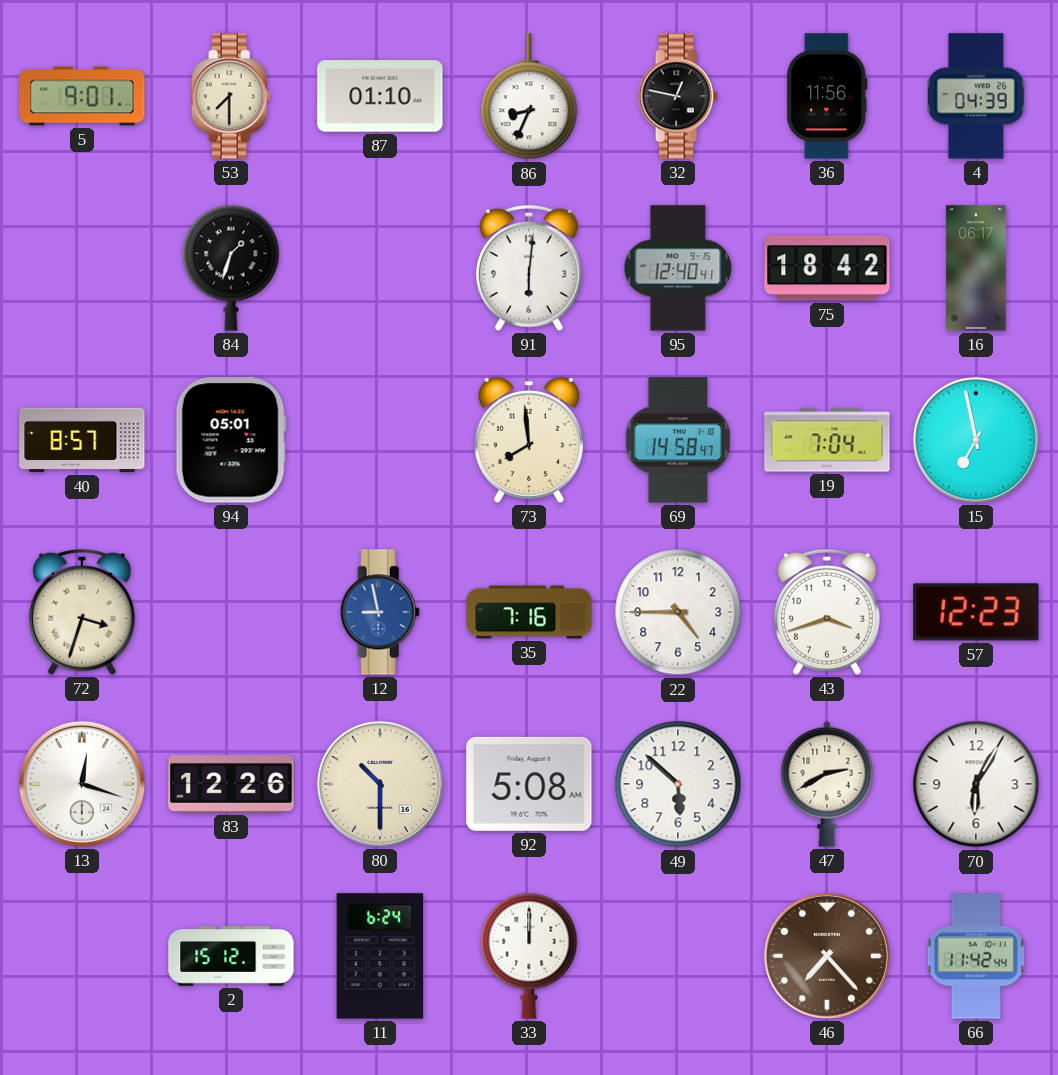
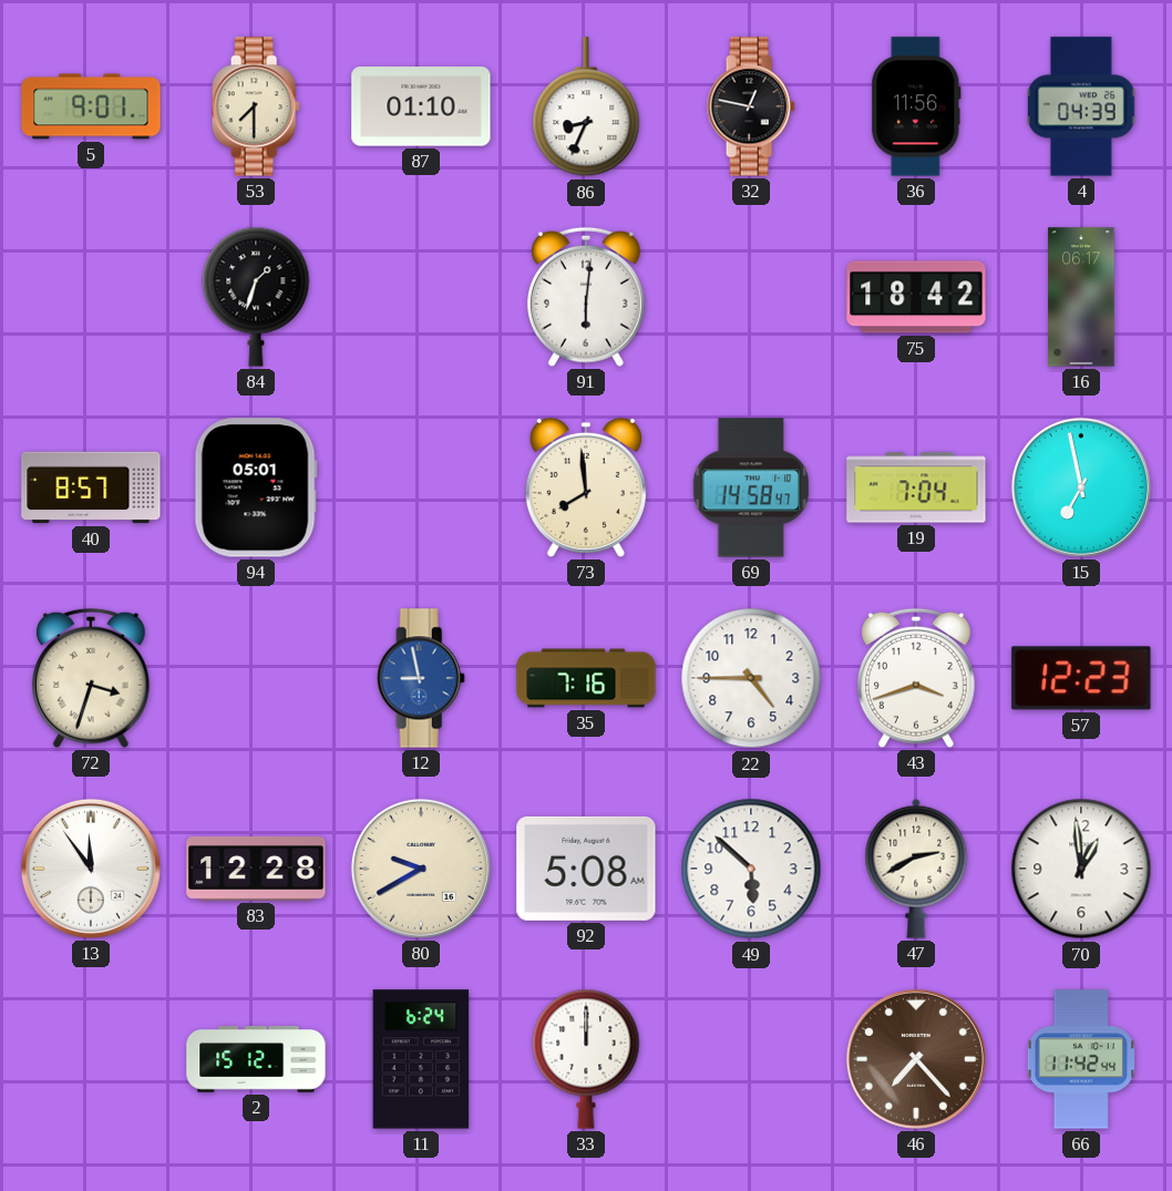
95: 12:40 -> none (678, 268)
13: 12:18 -> 11:54 (91, 869)
83: 12:26 -> 12:28 (256, 869)
80: 10:30 -> 9:40 (421, 869)
70: 6:05 -> 12:59 (1081, 869)
